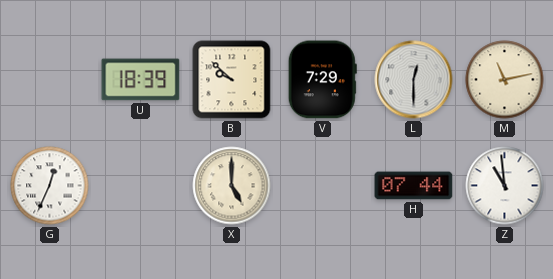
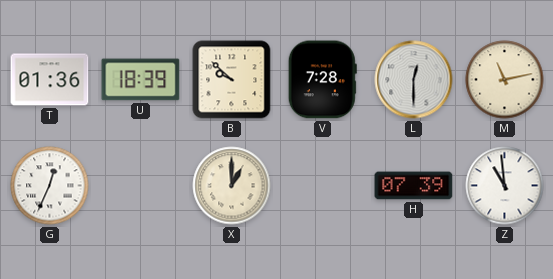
T: none -> 01:36 (50, 80)
V: 7:29 -> 7:28 (322, 80)
X: 5:00 -> 1:00 (232, 186)
H: 07:44 -> 07:39 (414, 186)
